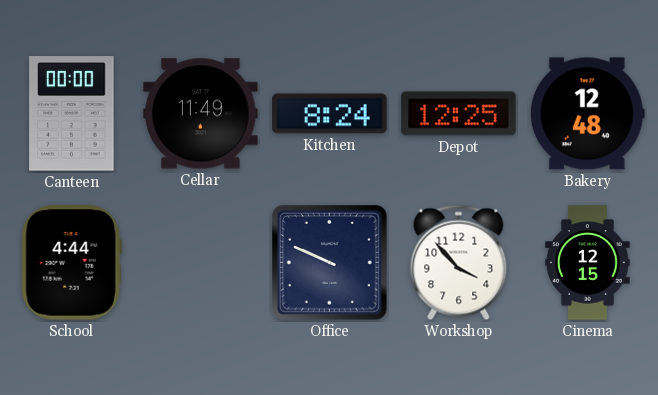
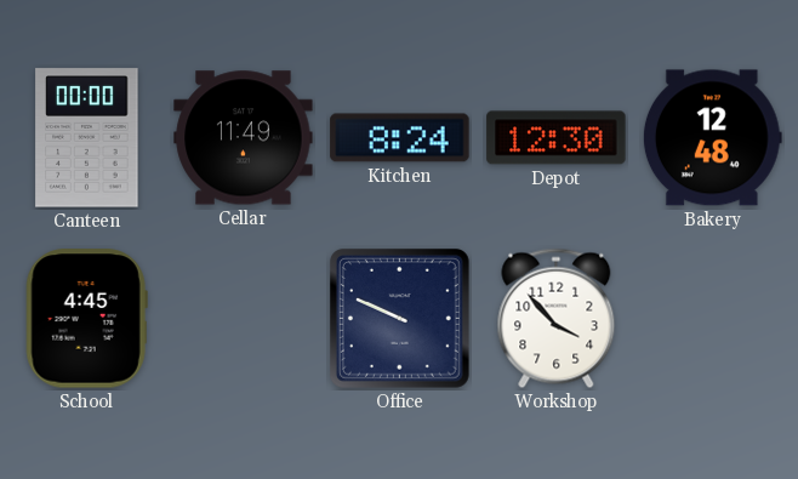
Depot: 12:25 -> 12:30 (557, 138)
School: 4:44 -> 4:45 (86, 319)
Cinema: 12:15 -> none (588, 263)
